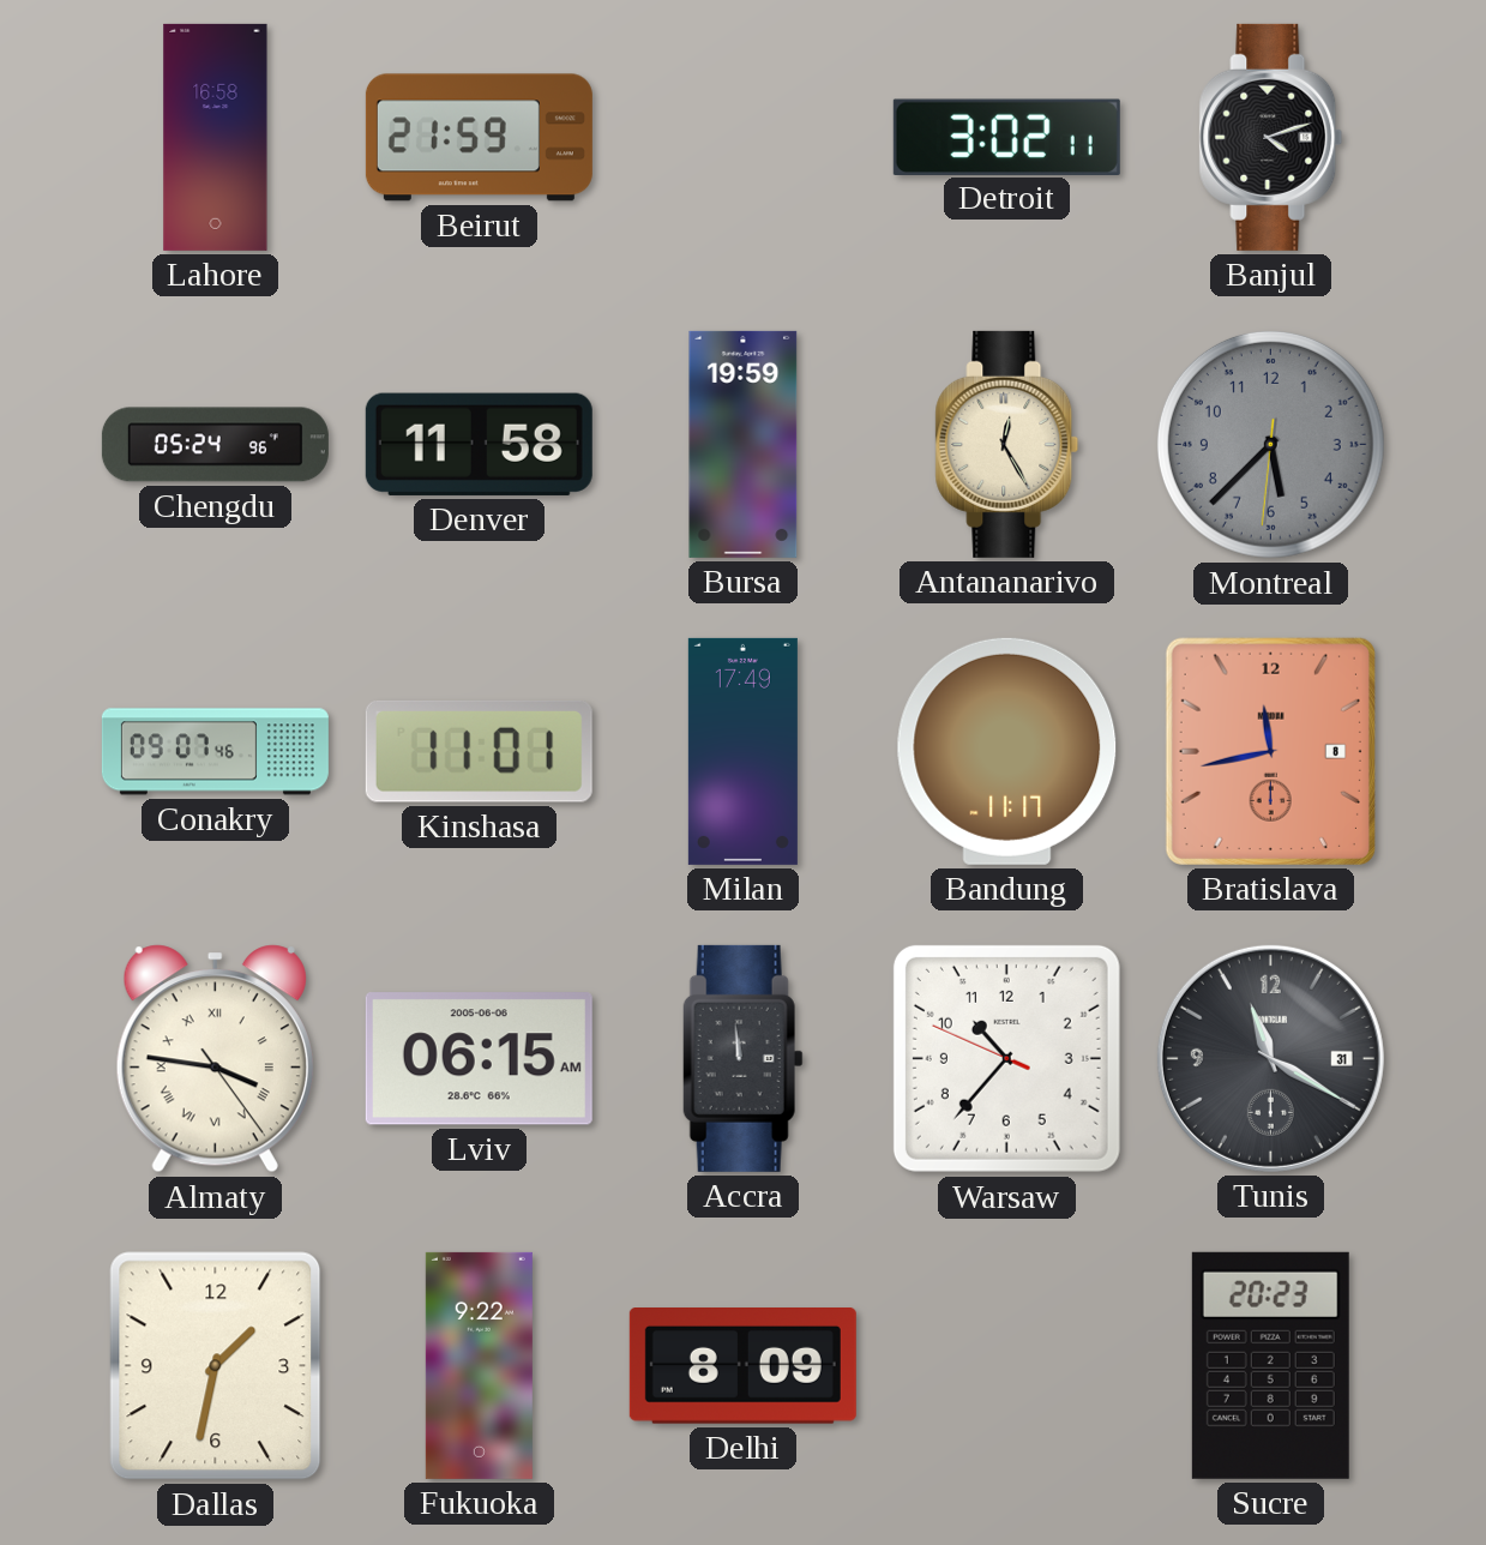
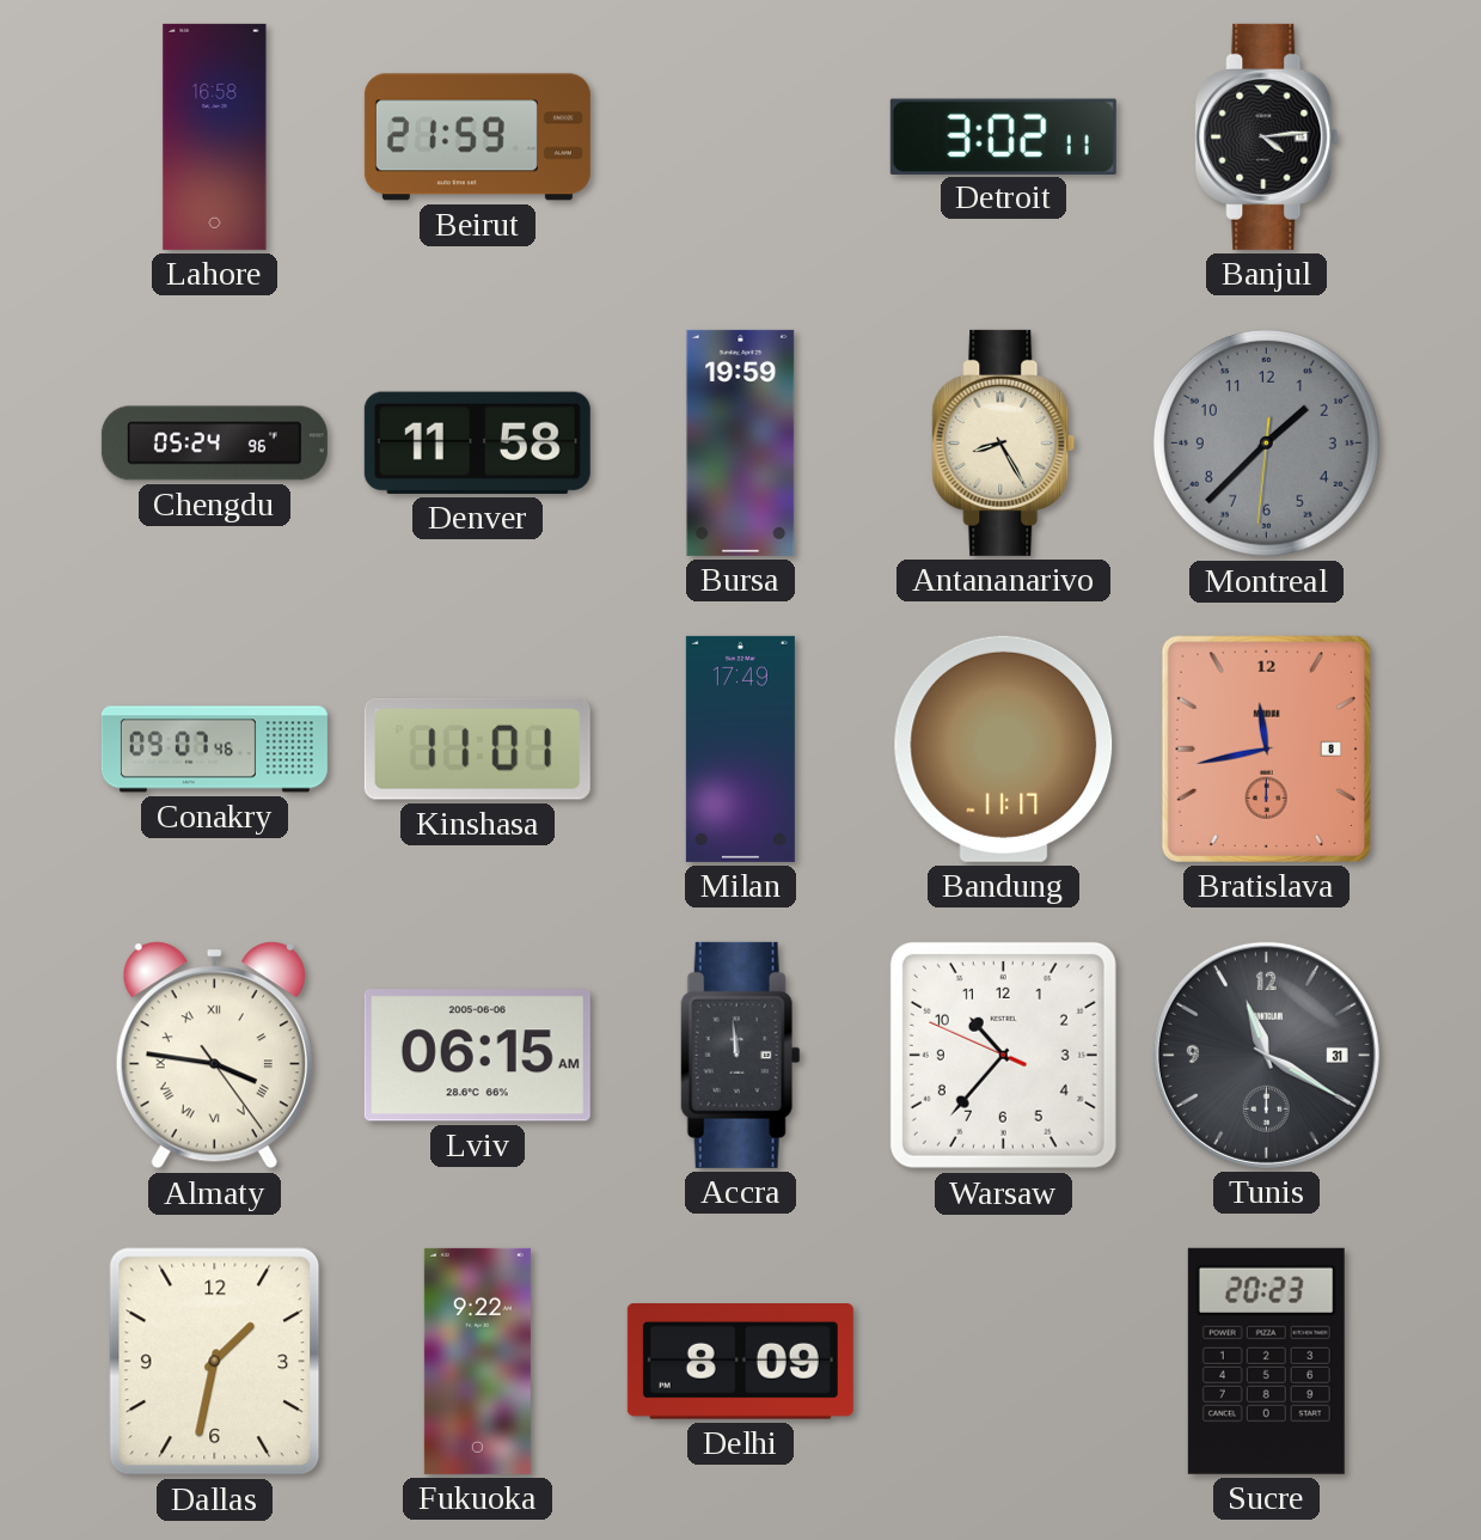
Banjul: 4:12 -> 4:14 (1267, 136)
Antananarivo: 12:25 -> 8:25 (1004, 442)
Montreal: 5:37 -> 1:37 (1266, 442)
